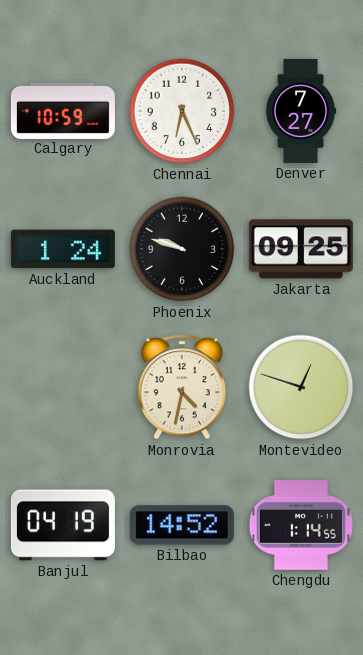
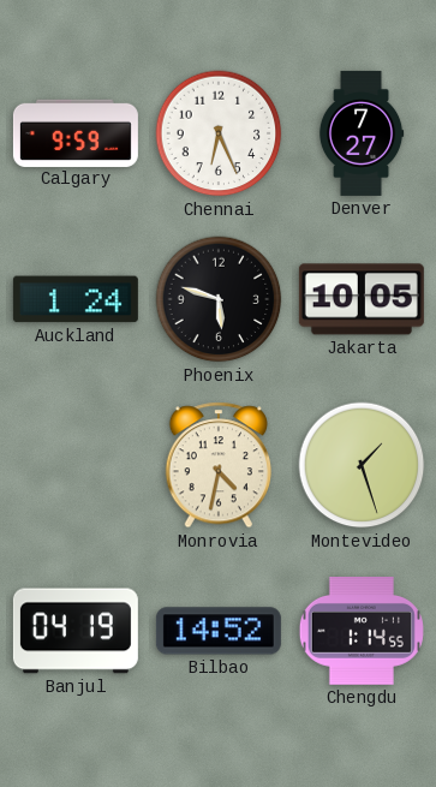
Calgary: 10:59 -> 9:59 (76, 132)
Phoenix: 9:48 -> 5:48 (219, 299)
Jakarta: 09:25 -> 10:05 (362, 299)
Montevideo: 12:48 -> 1:27 (362, 465)
